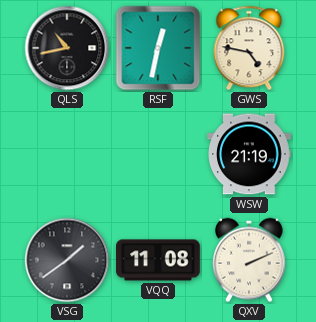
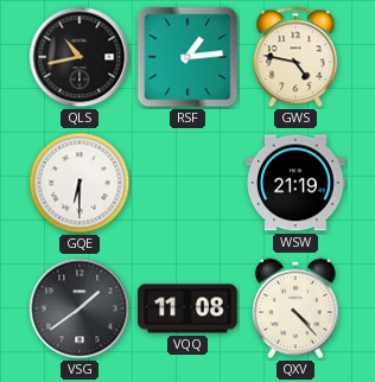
RSF: 12:32 -> 1:14 (188, 57)
GQE: none -> 6:30 (80, 183)
QXV: 2:11 -> 4:23 (297, 308)
